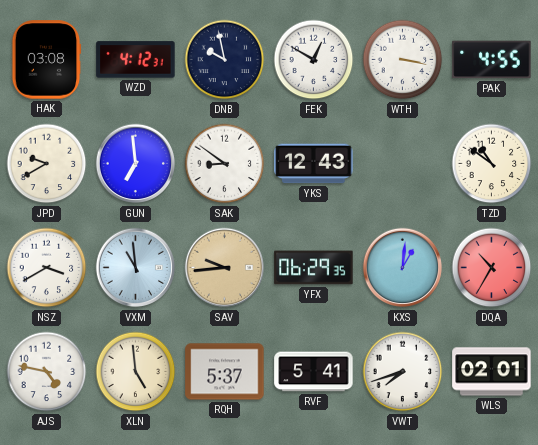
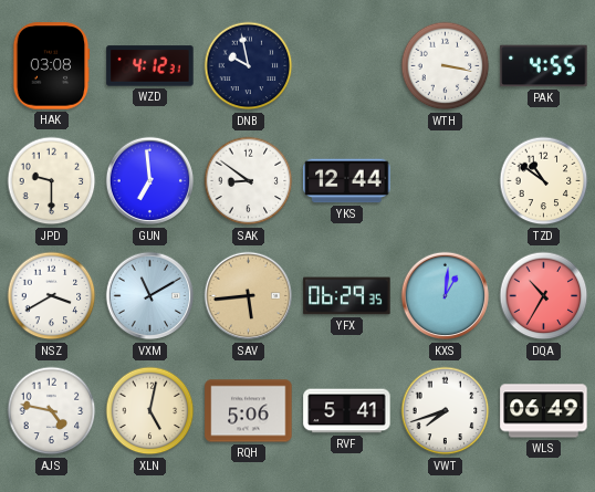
FEK: 12:50 -> none (314, 60)
JPD: 9:40 -> 9:30 (52, 181)
YKS: 12:43 -> 12:44 (347, 181)
VXM: 10:59 -> 11:10 (150, 296)
SAV: 9:44 -> 5:44 (249, 296)
XLN: 4:59 -> 5:02 (150, 411)
RQH: 5:37 -> 5:06 (249, 411)
WLS: 02:01 -> 06:49 (544, 411)
